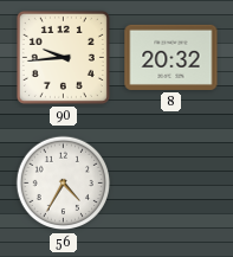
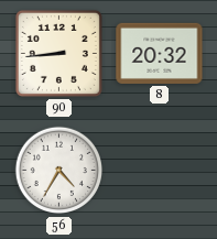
90: 9:44 -> 8:44 (58, 53)
